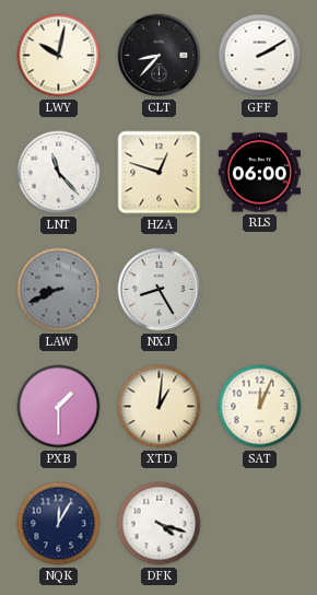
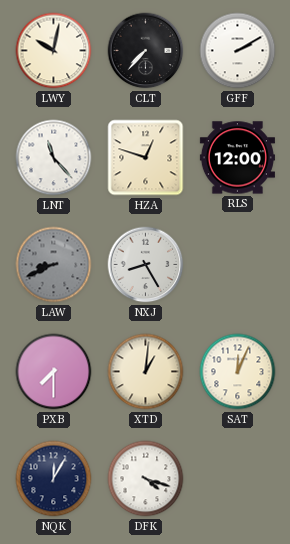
CLT: 8:37 -> 7:37 (146, 51)
RLS: 06:00 -> 12:00 (237, 158)
PXB: 1:30 -> 7:30 (54, 372)
